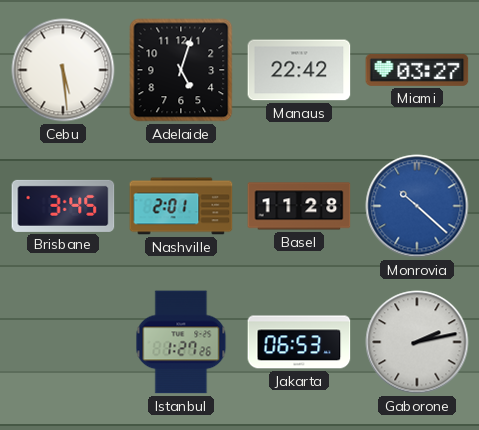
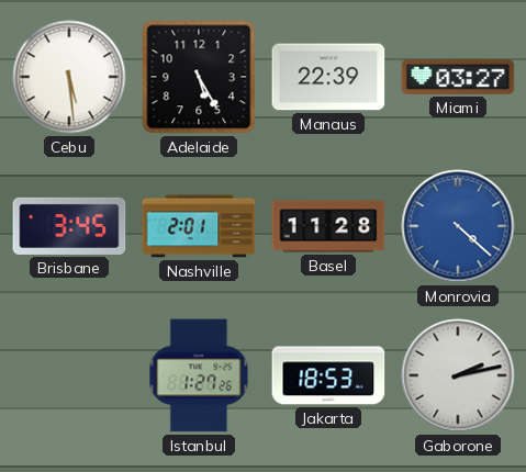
Adelaide: 5:03 -> 5:25 (199, 77)
Manaus: 22:42 -> 22:39 (328, 77)
Monrovia: 10:22 -> 4:22 (458, 226)
Jakarta: 06:53 -> 18:53 (328, 375)
